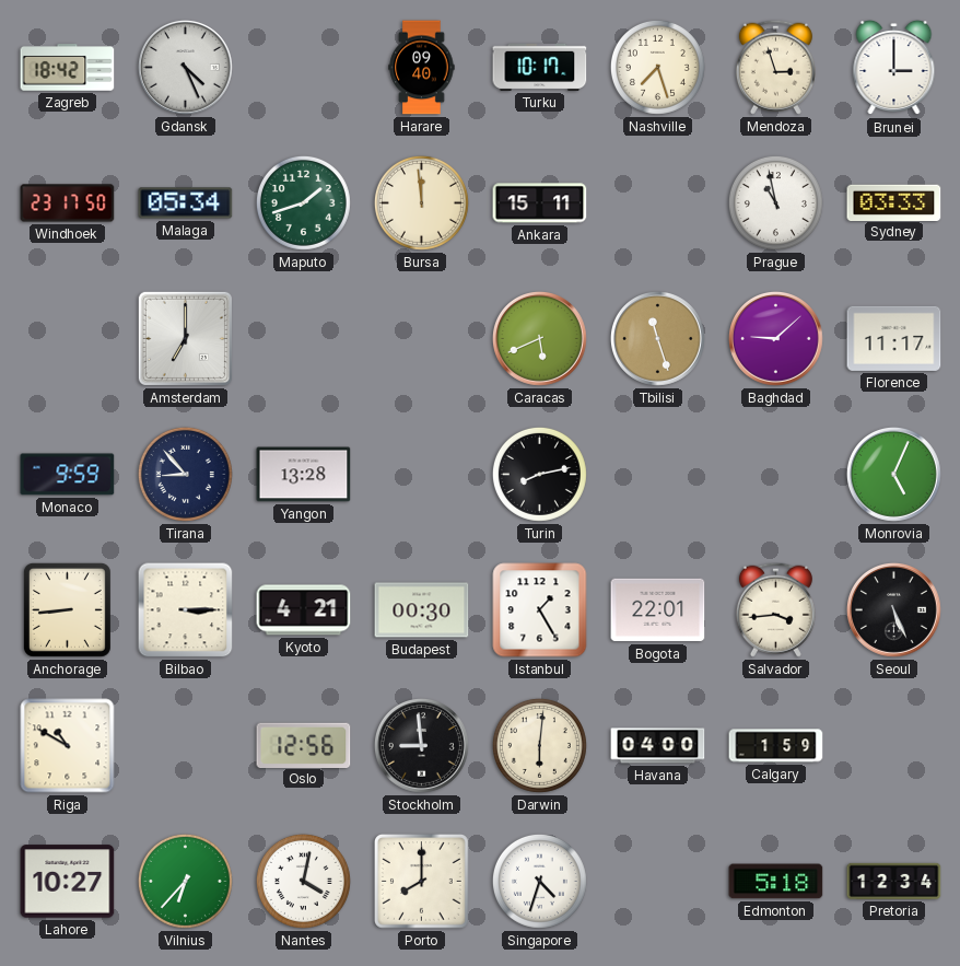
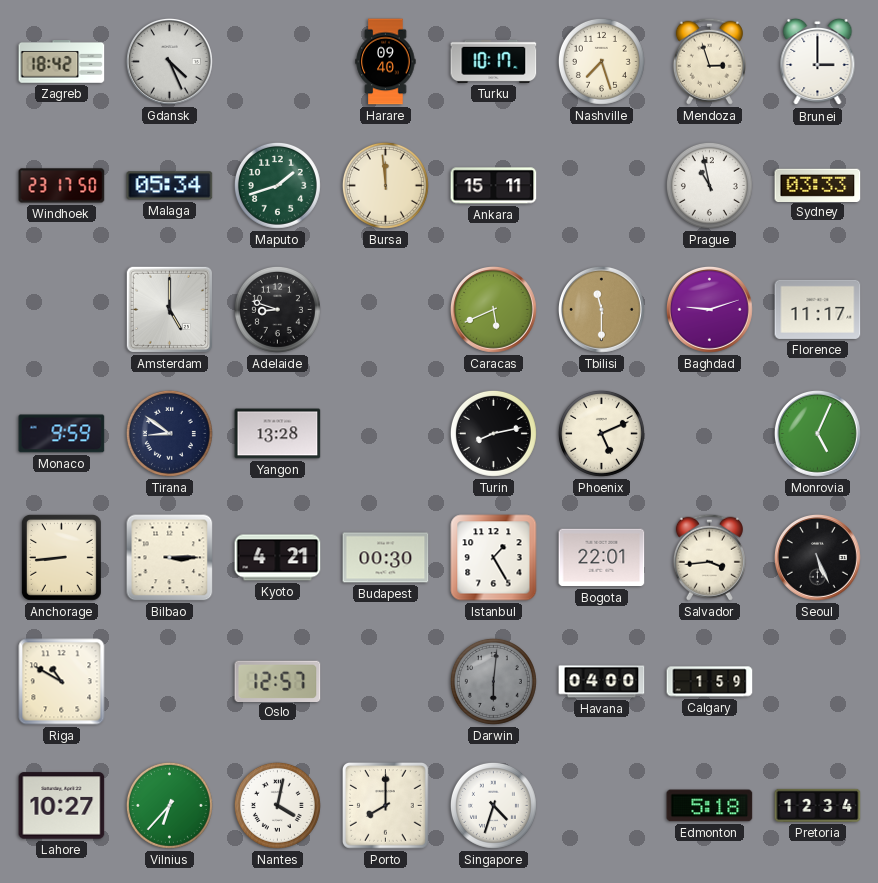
Amsterdam: 7:00 -> 5:00 (169, 309)
Adelaide: none -> 8:48 (277, 309)
Tbilisi: 11:27 -> 11:30 (601, 309)
Baghdad: 9:08 -> 9:12 (709, 309)
Tirana: 8:53 -> 8:51 (169, 433)
Phoenix: none -> 5:11 (601, 433)
Oslo: 12:56 -> 12:57 (278, 681)
Stockholm: 8:59 -> none (421, 745)
Darwin dial: cream -> grey (493, 681)
